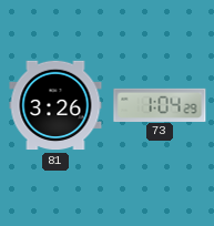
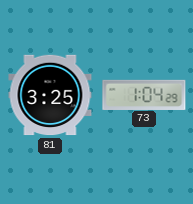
81: 3:26 -> 3:25 (50, 95)
